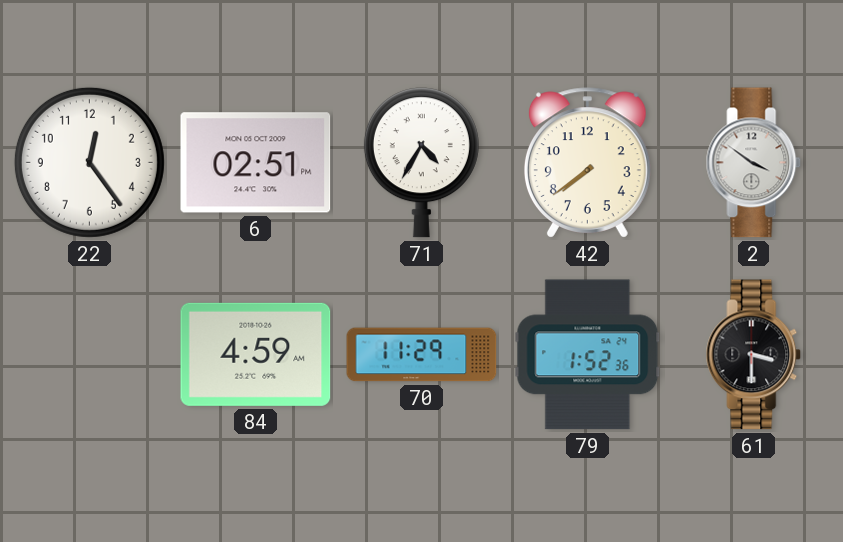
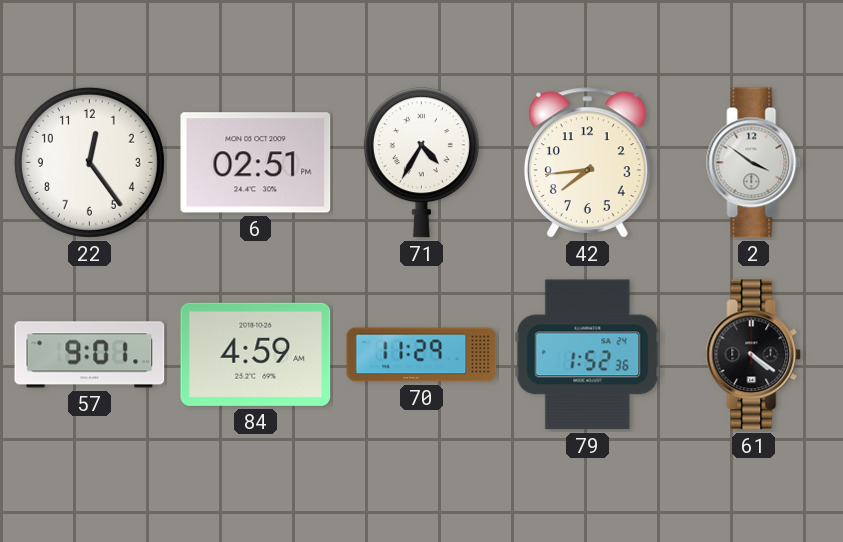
42: 7:39 -> 7:44 (587, 163)
57: none -> 9:01 (90, 355)
61: 3:30 -> 4:21 (754, 355)
